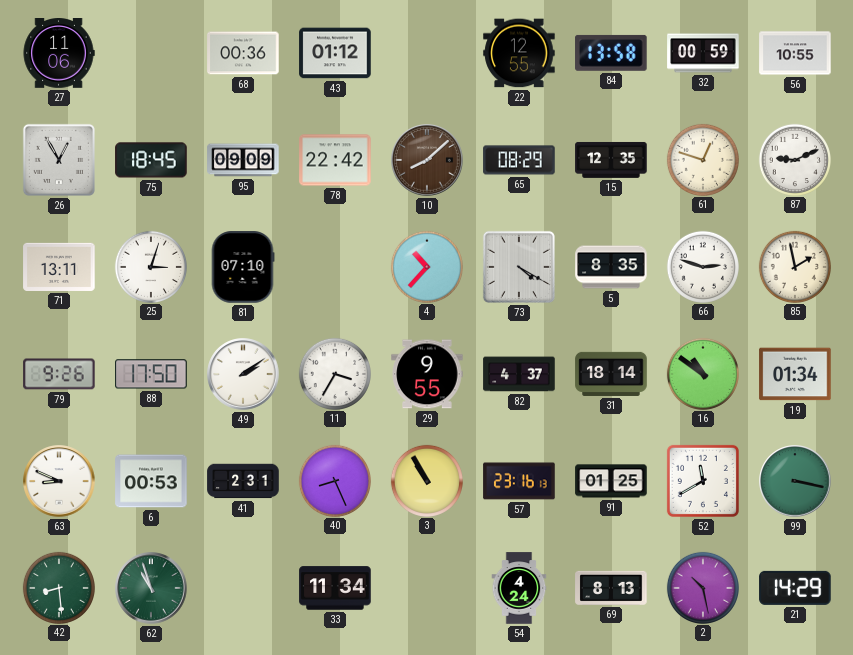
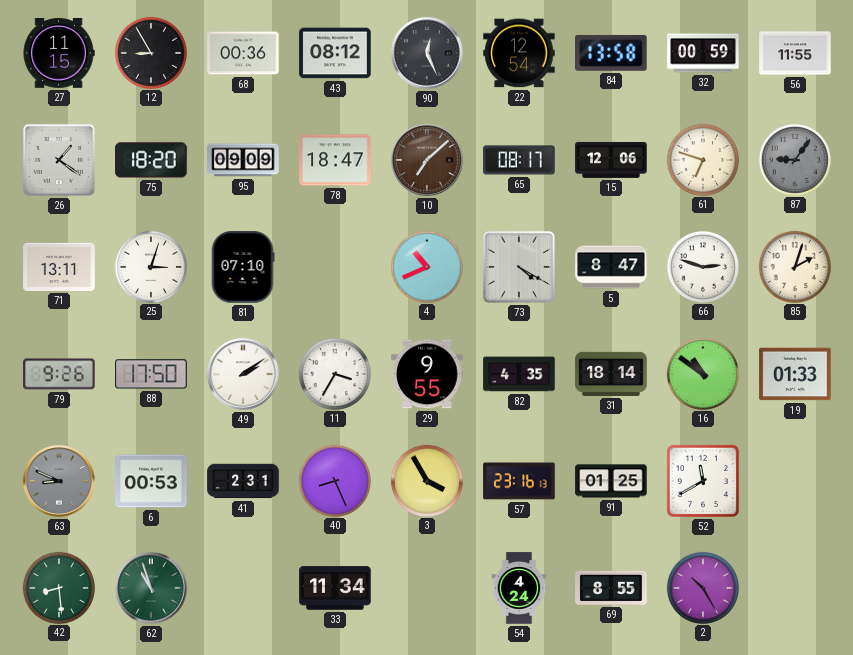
27: 11:06 -> 11:15 (59, 54)
12: none -> 8:55 (150, 52)
43: 01:12 -> 08:12 (335, 53)
90: none -> 12:26 (427, 53)
22: 12:55 -> 12:54 (519, 53)
56: 10:55 -> 11:55 (795, 53)
26: 12:55 -> 1:21 (59, 160)
75: 18:45 -> 18:20 (151, 160)
78: 22:42 -> 18:47 (335, 160)
10: 8:08 -> 7:08 (427, 160)
65: 08:29 -> 08:17 (519, 160)
15: 12:35 -> 12:06 (611, 160)
61: 12:48 -> 6:48 (702, 159)
87: 9:11 -> 9:06 (794, 159)
87 dial: white -> grey (794, 159)
4: 10:37 -> 10:41 (426, 266)
5: 8:35 -> 8:47 (611, 267)
85: 1:58 -> 2:03 (794, 266)
82: 4:37 -> 4:35 (519, 374)
19: 01:34 -> 01:33 (795, 374)
63 dial: white -> grey (59, 481)
3: 10:55 -> 3:55 (426, 480)
99: 3:17 -> none (795, 481)
69: 8:13 -> 8:55 (611, 588)
2: 10:28 -> 10:25 (702, 587)
21: 14:29 -> none (795, 588)
